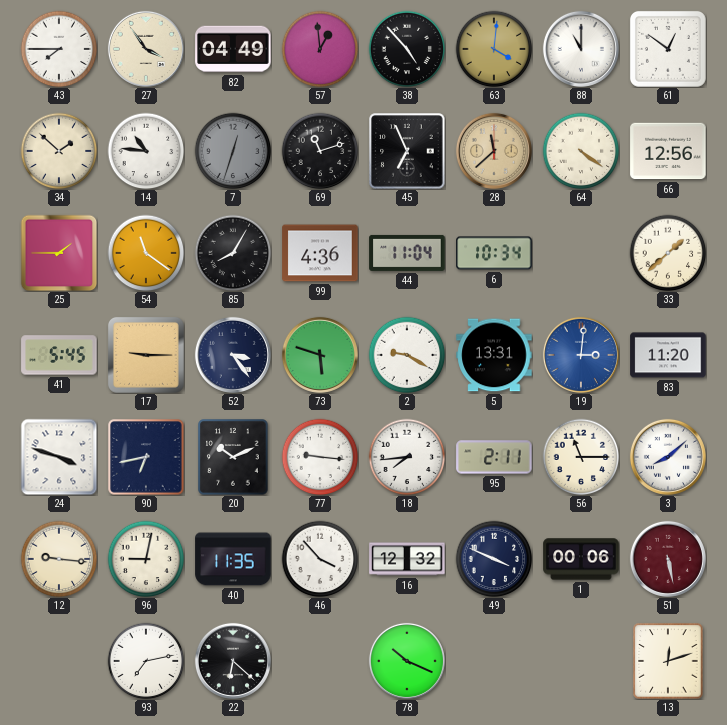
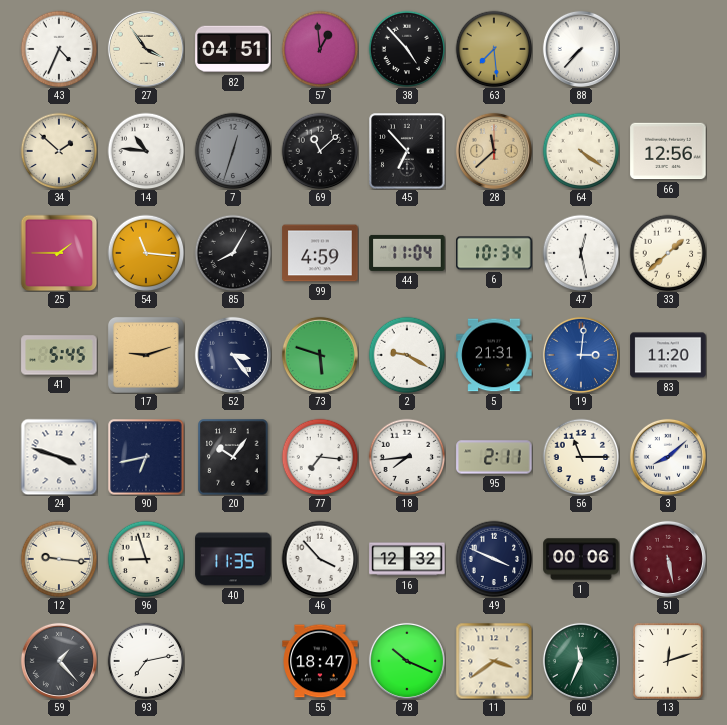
43: 7:45 -> 4:34 (59, 49)
82: 04:49 -> 04:51 (233, 49)
63: 4:01 -> 7:29 (494, 49)
88: 11:00 -> 7:37 (581, 49)
61: 12:51 -> none (668, 49)
69: 11:12 -> 11:08 (320, 151)
45: 6:56 -> 6:53 (407, 151)
54: 11:21 -> 11:16 (146, 253)
99: 4:36 -> 4:59 (320, 253)
47: none -> 12:28 (581, 253)
17: 9:15 -> 9:12 (146, 355)
5: 13:31 -> 21:31 (494, 355)
20: 10:11 -> 10:06 (233, 457)
77: 9:16 -> 7:16 (320, 457)
96: 9:02 -> 8:57 (146, 559)
59: none -> 1:23 (59, 661)
22: 6:22 -> none (233, 661)
55: none -> 18:47 (320, 661)
11: none -> 3:39 (494, 661)
60: none -> 11:34 (581, 661)
